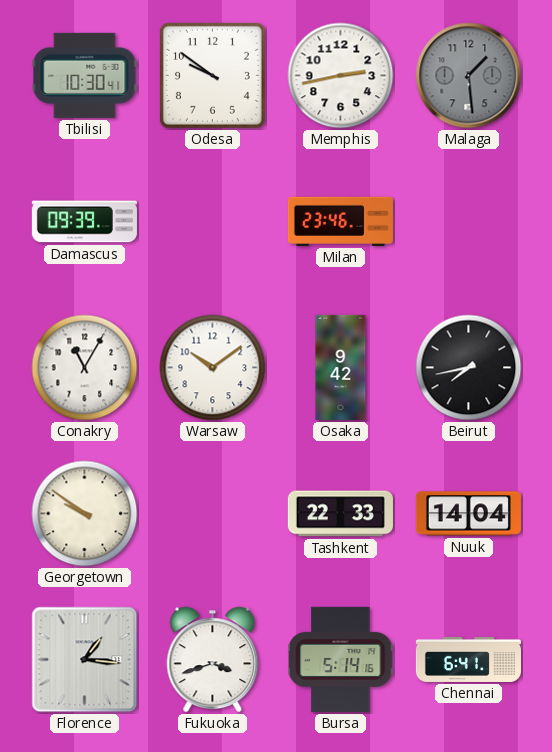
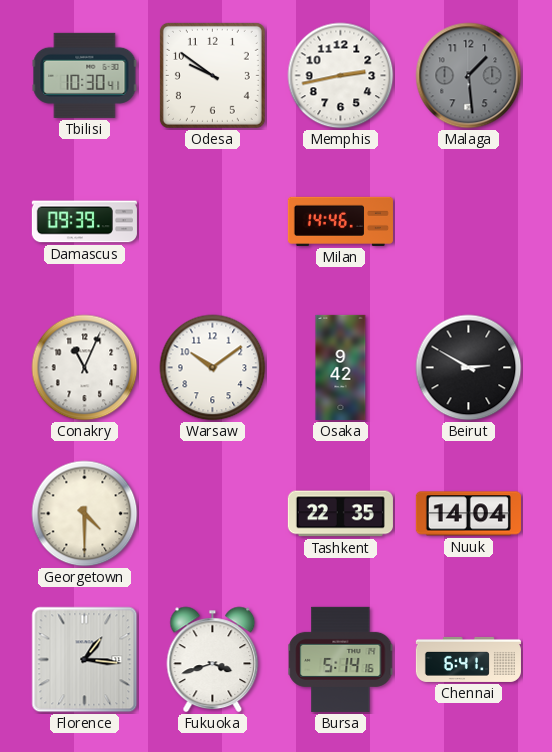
Milan: 23:46 -> 14:46 (340, 221)
Conakry: 11:05 -> 11:04 (85, 368)
Beirut: 7:43 -> 2:50 (469, 368)
Georgetown: 9:51 -> 4:30 (85, 514)
Tashkent: 22:33 -> 22:35 (340, 514)
